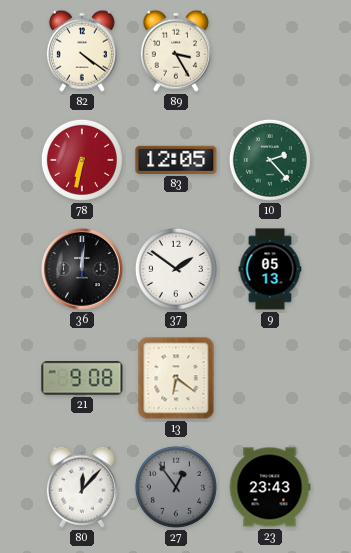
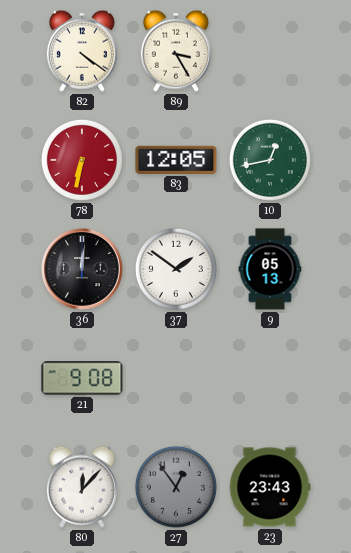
10: 2:23 -> 12:43 (270, 160)
13: 6:21 -> none (176, 378)
